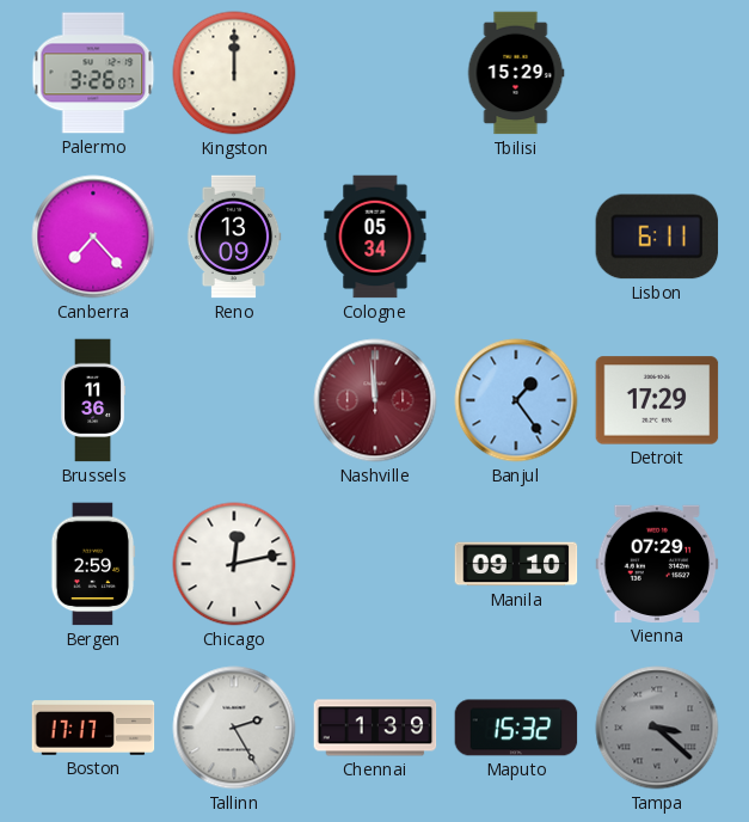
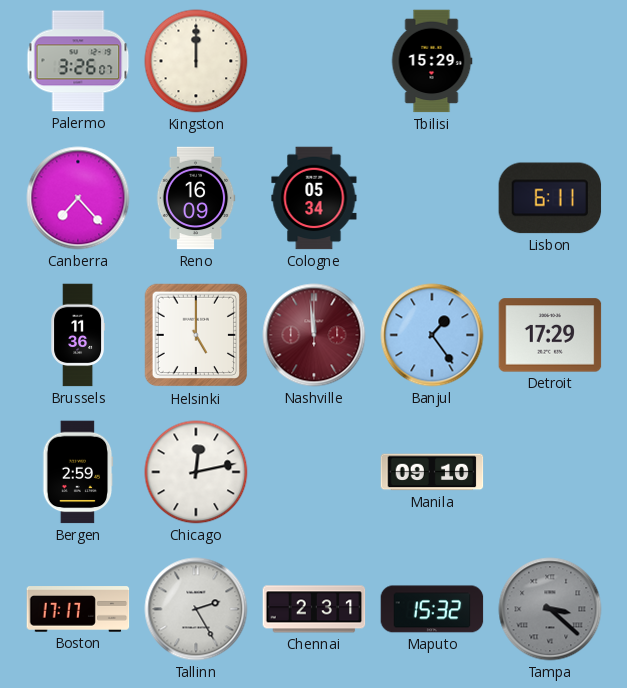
Reno: 13:09 -> 16:09 (196, 198)
Helsinki: none -> 5:00 (196, 335)
Vienna: 07:29 -> none (657, 564)
Chennai: 1:39 -> 2:31 (314, 609)
